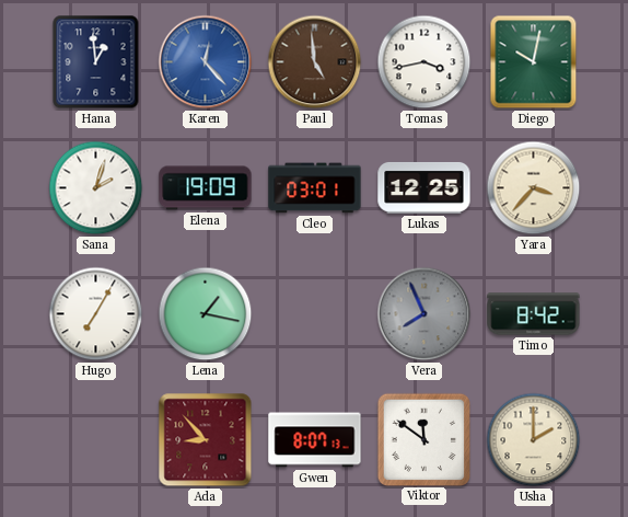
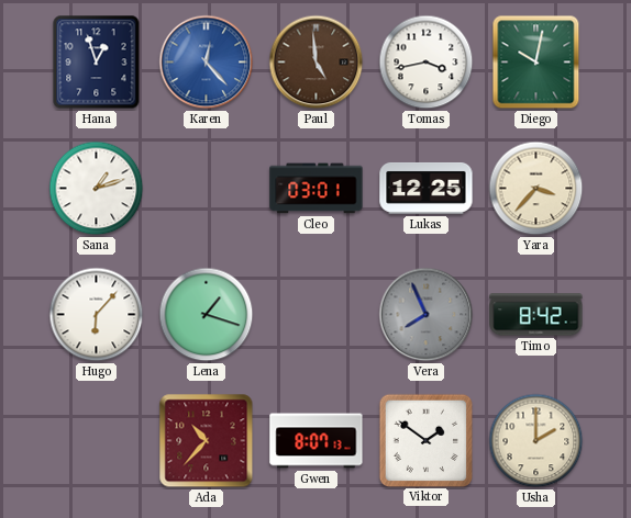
Hana: 12:59 -> 12:57 (97, 63)
Sana: 2:03 -> 1:12 (97, 189)
Elena: 19:09 -> none (206, 188)
Hugo: 7:05 -> 6:07 (97, 315)
Lena: 1:17 -> 1:18 (207, 315)
Ada: 8:53 -> 10:37 (207, 441)
Viktor: 11:51 -> 1:51 (425, 440)
